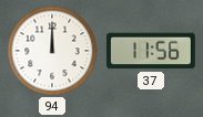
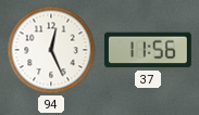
94: 12:00 -> 12:26 (51, 50)
